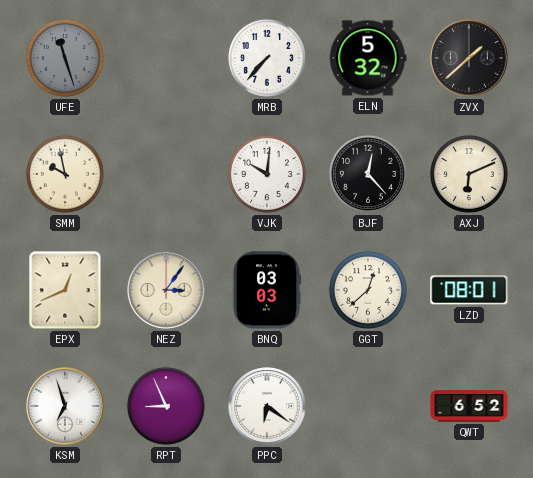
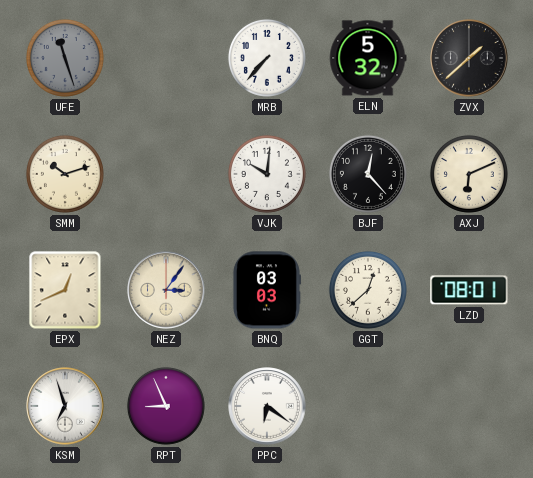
SMM: 9:58 -> 10:12 (65, 174)
QWT: 6:52 -> none (469, 406)
